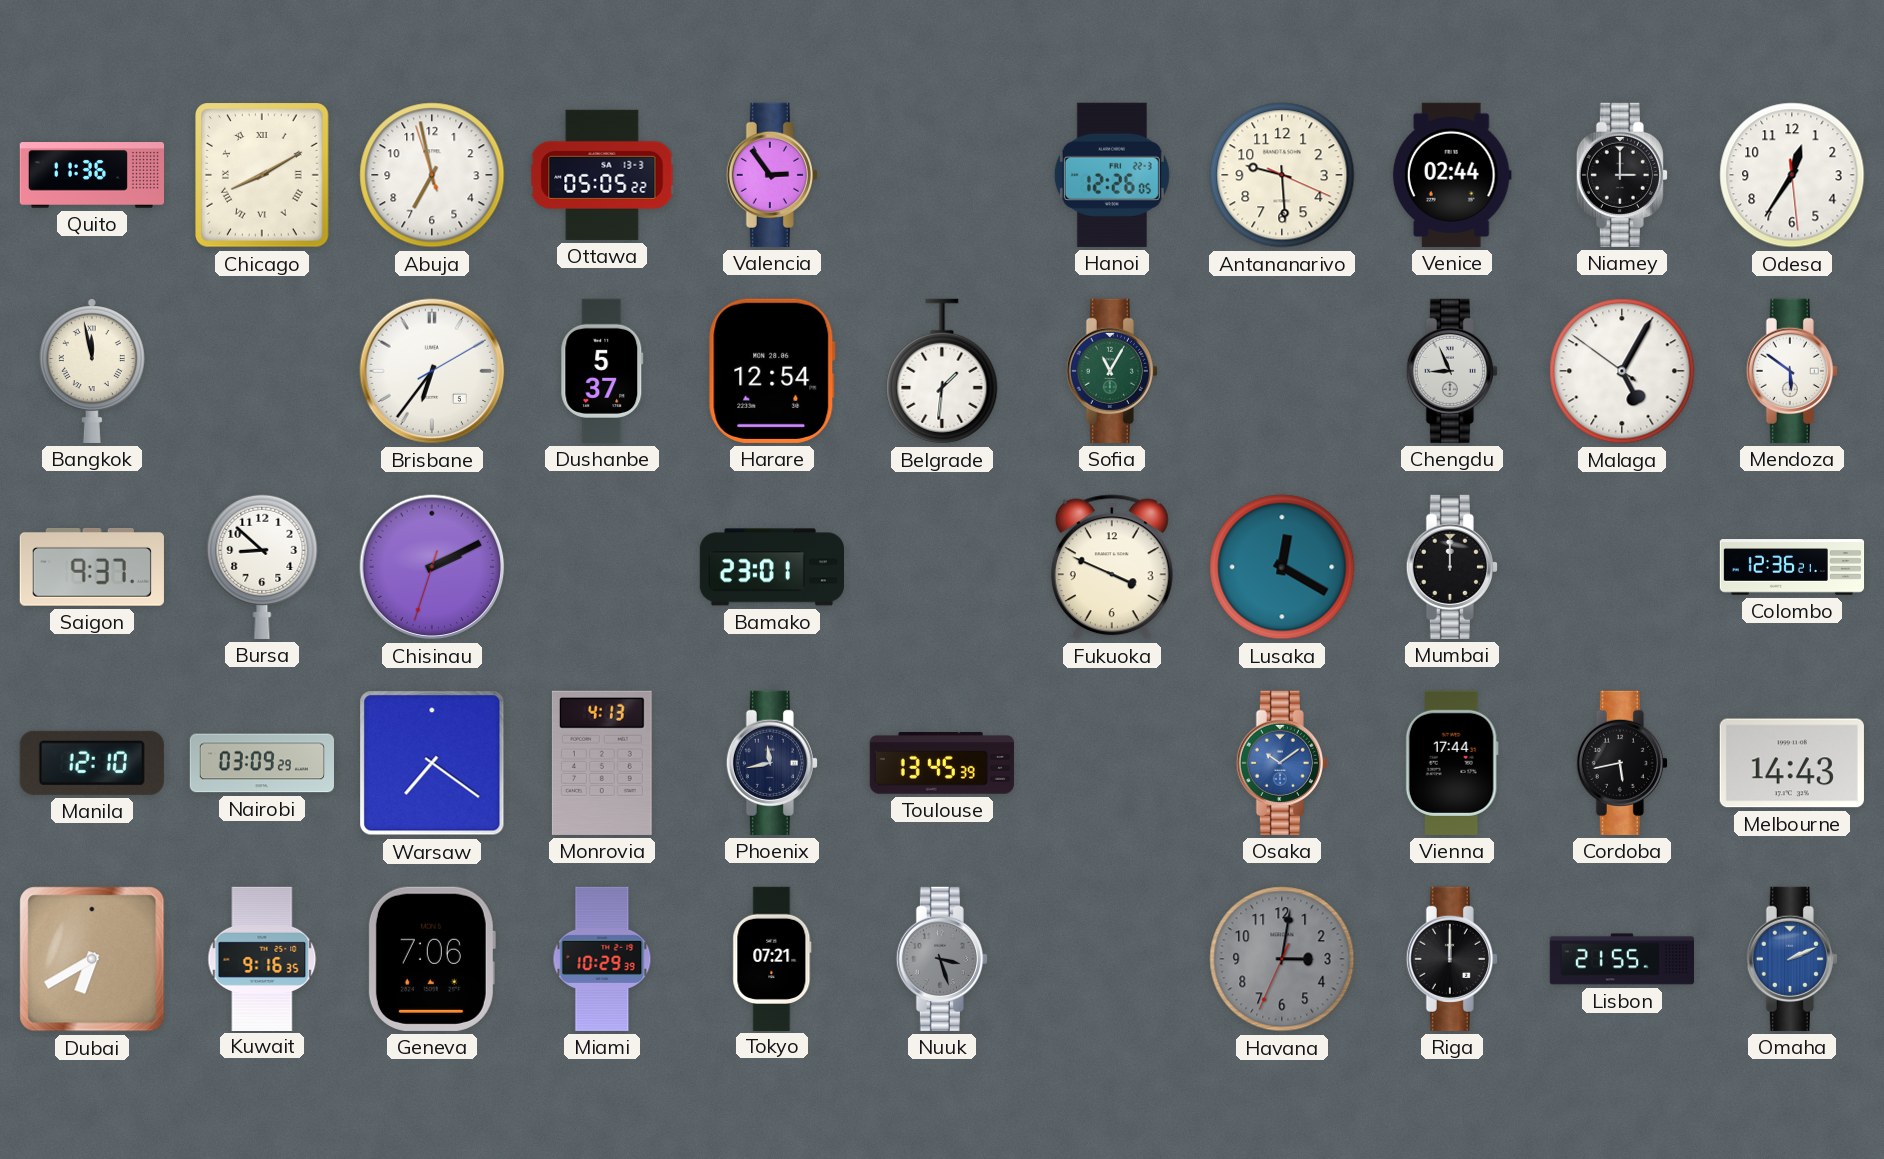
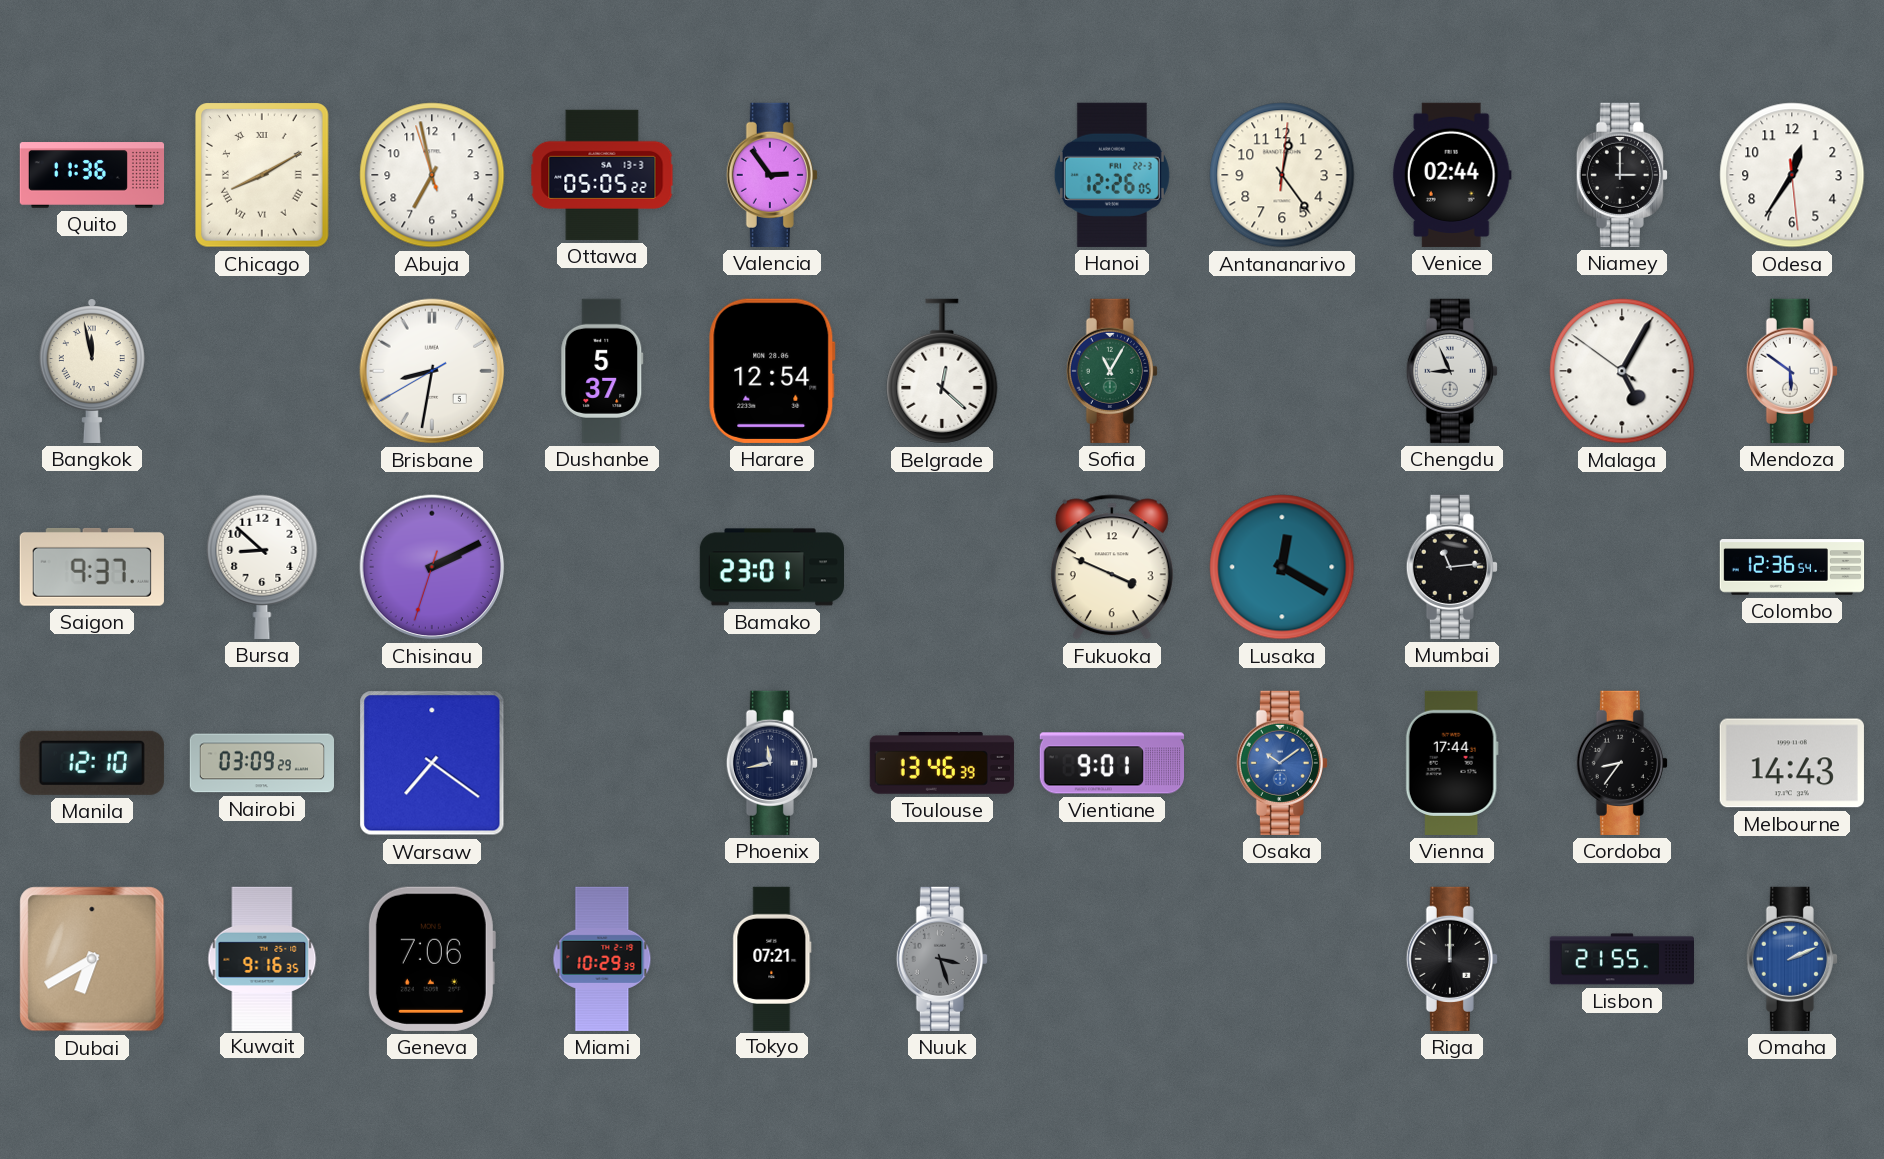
Antananarivo: 9:29 -> 12:24 (1282, 175)
Brisbane: 6:36 -> 8:31 (432, 371)
Belgrade: 1:31 -> 12:22 (942, 371)
Mumbai: 12:00 -> 11:14 (1452, 567)
Colombo: 12:36:21 -> 12:36:54 (1792, 567)
Monrovia: 4:13 -> none (602, 763)
Toulouse: 13:45 -> 13:46 (942, 764)
Vientiane: none -> 9:01 (1111, 763)
Cordoba: 5:43 -> 8:36 (1622, 763)
Havana: 3:01 -> none (1282, 959)
